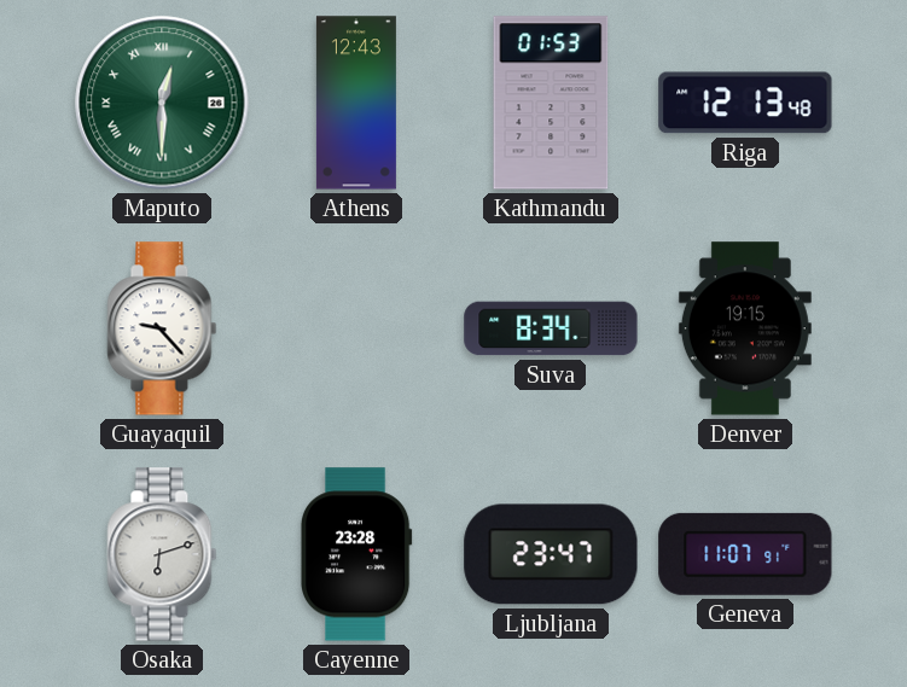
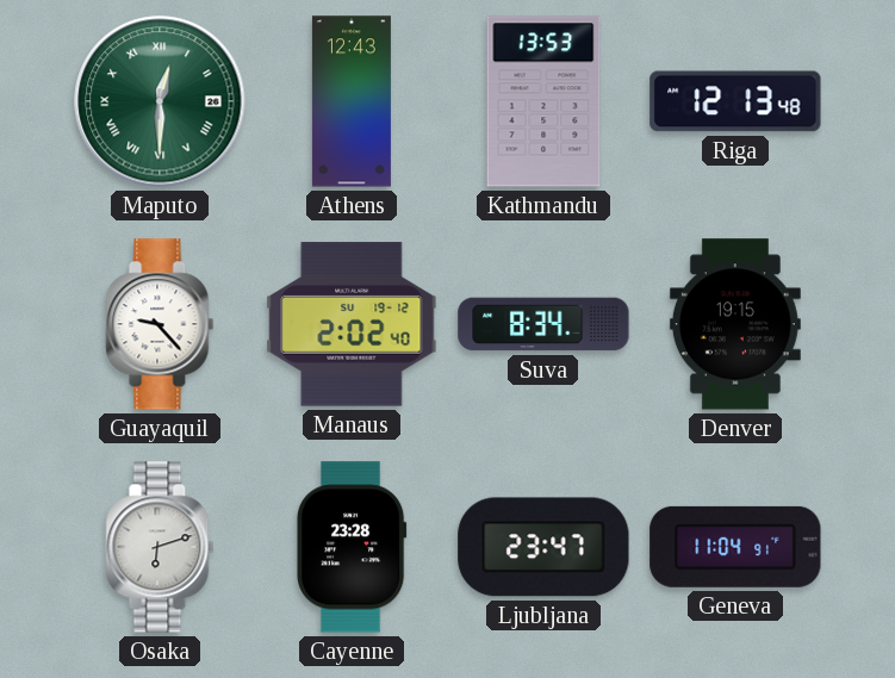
Kathmandu: 01:53 -> 13:53 (543, 101)
Manaus: none -> 2:02 (352, 324)
Geneva: 11:07 -> 11:04 (735, 547)
